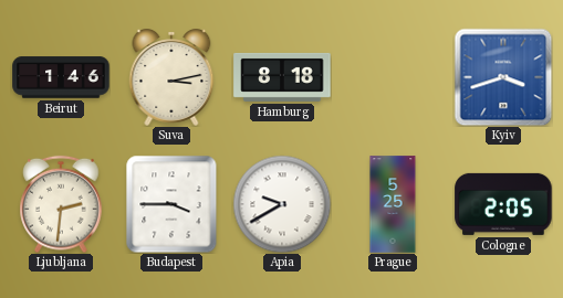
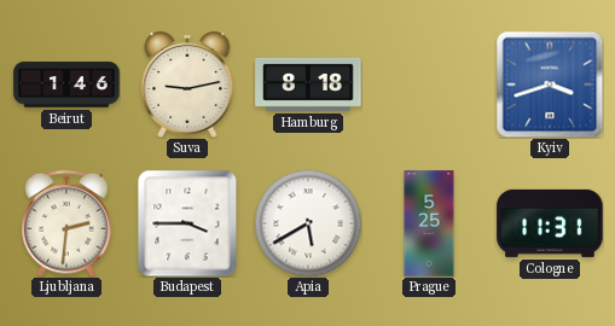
Suva: 3:13 -> 9:13 (187, 85)
Apia: 9:40 -> 5:40 (308, 223)
Cologne: 2:05 -> 11:31 (550, 223)
